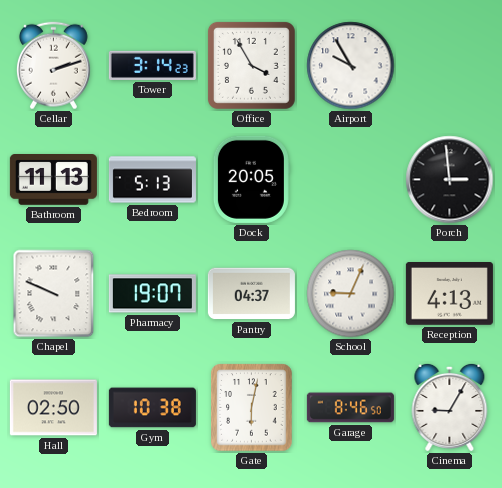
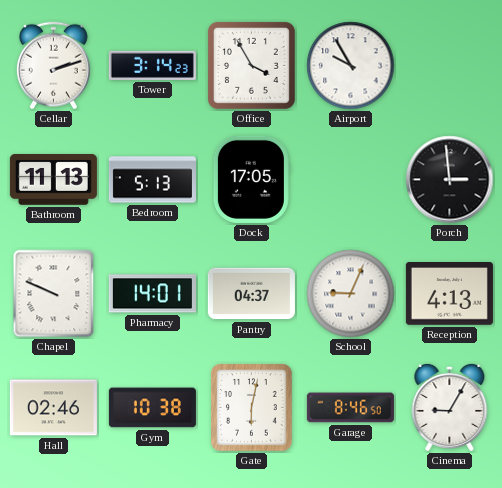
Dock: 20:05 -> 17:05 (251, 179)
Pharmacy: 19:07 -> 14:01 (152, 294)
Hall: 02:50 -> 02:46 (53, 408)
